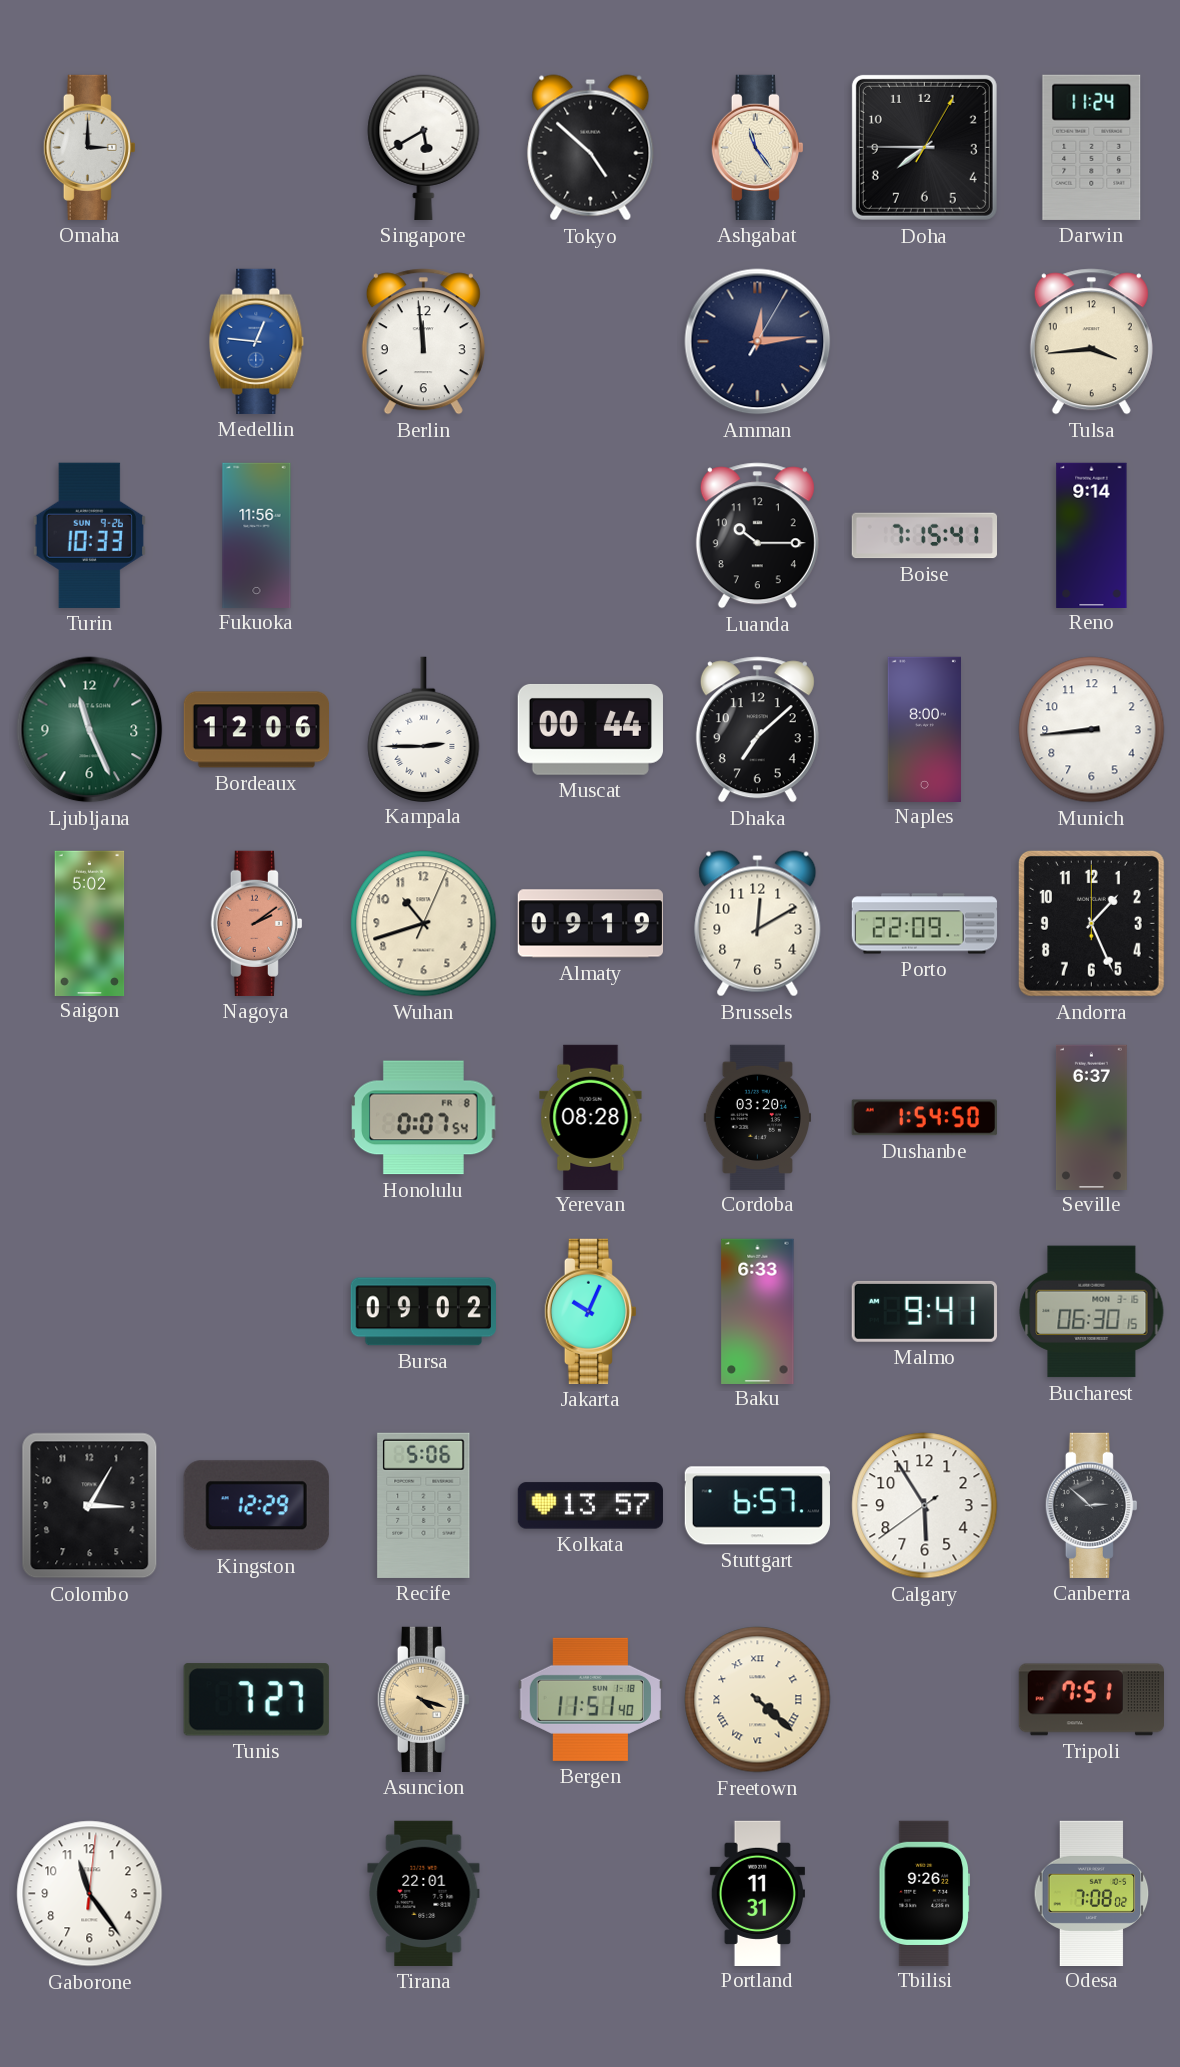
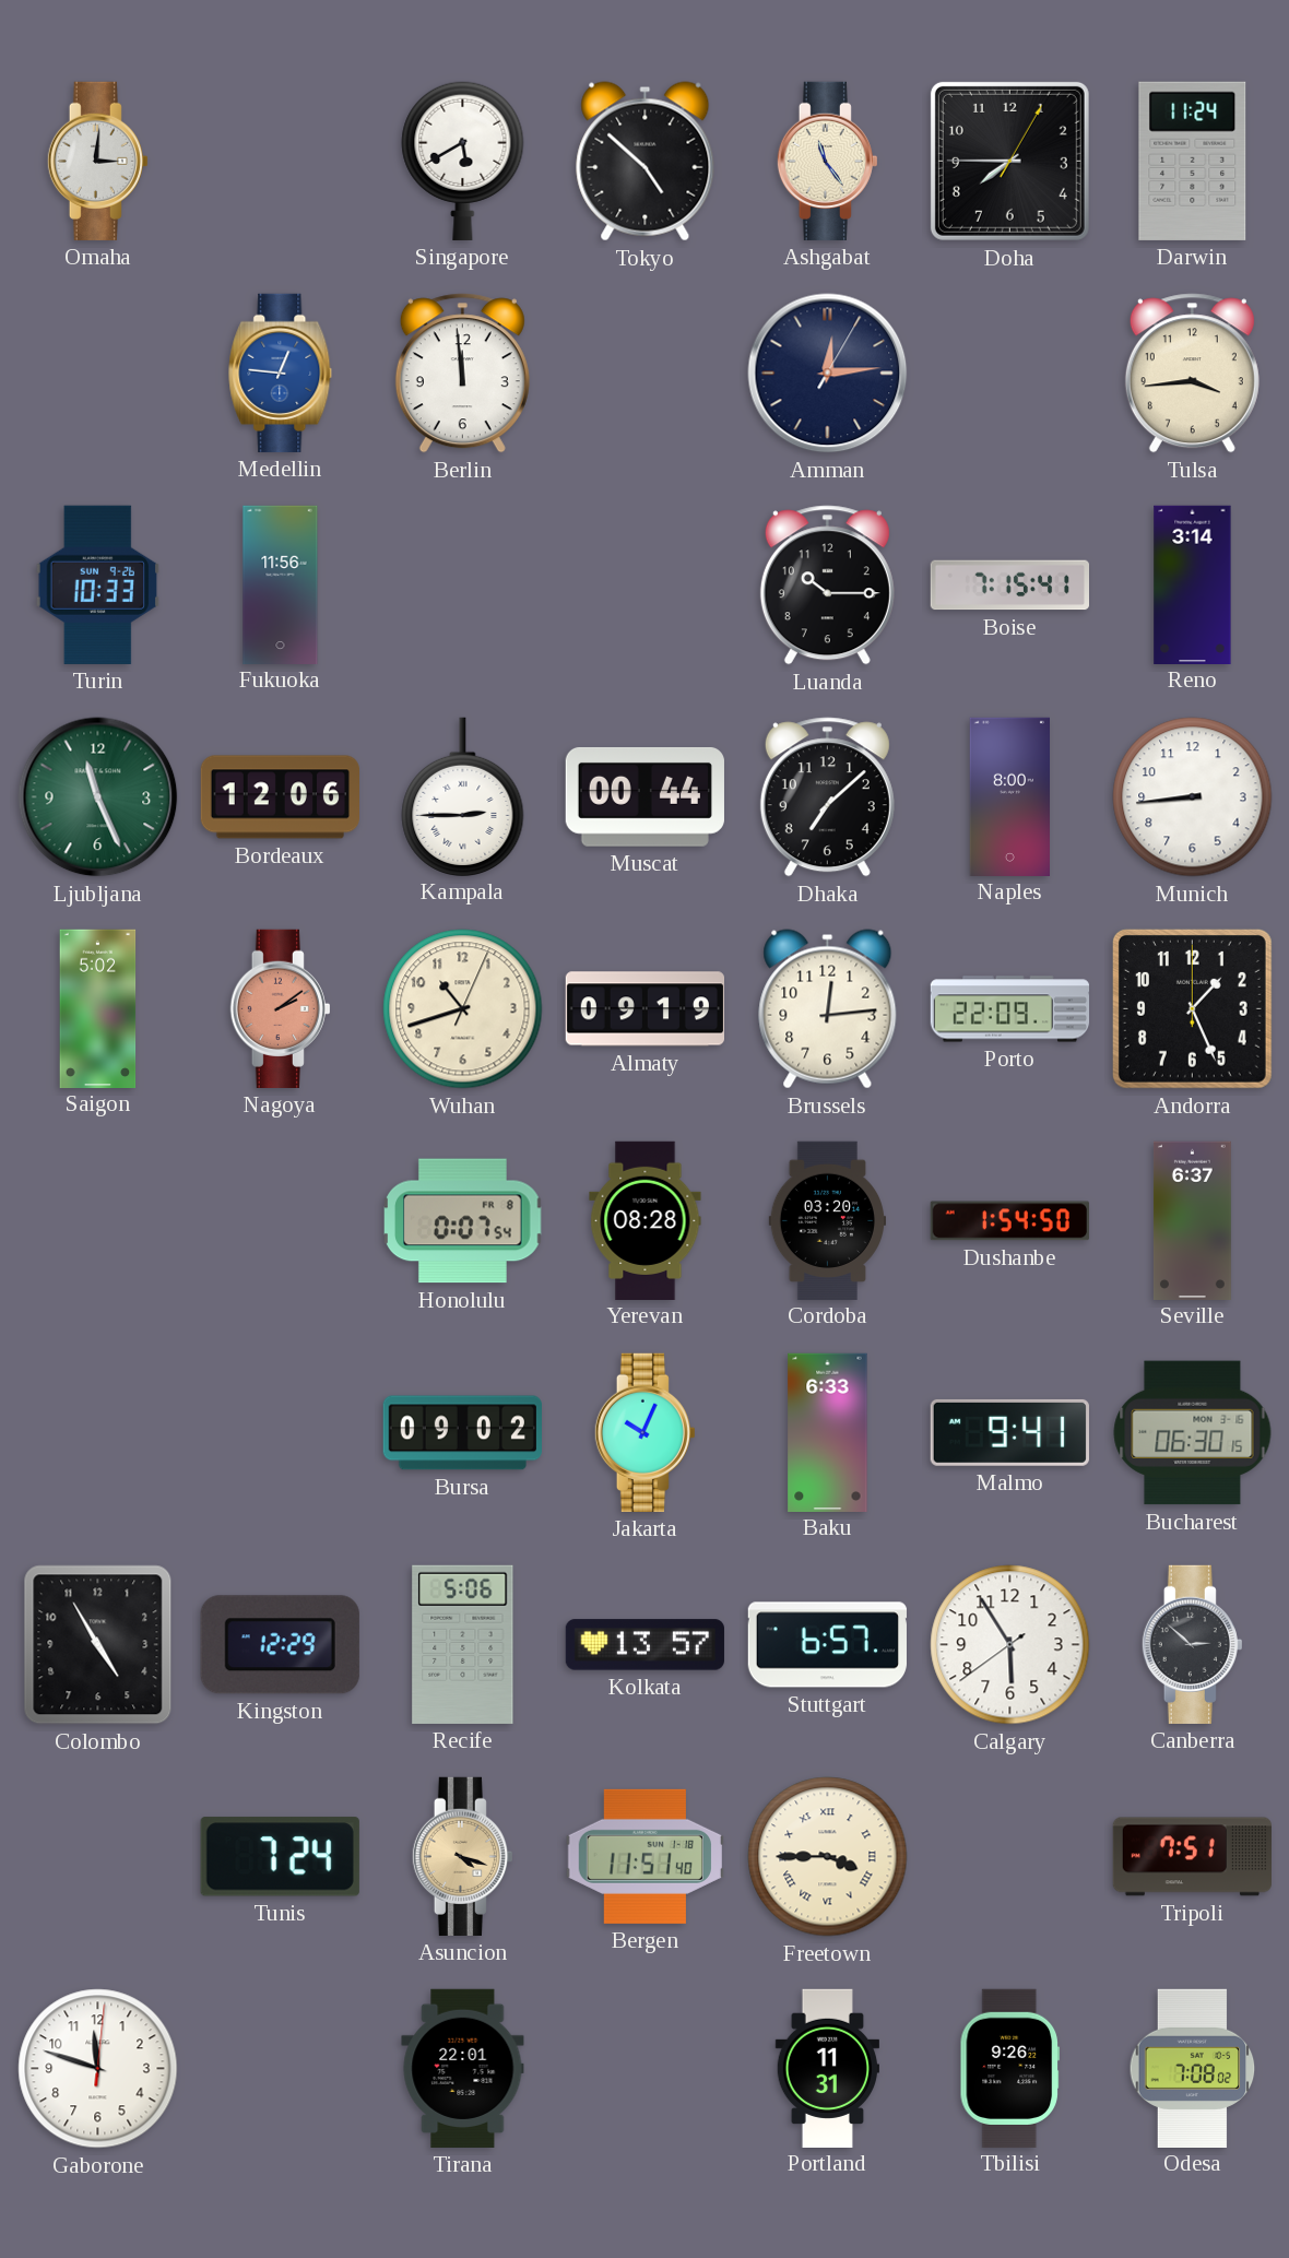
Omaha: 3:00 -> 3:01 (97, 161)
Reno: 9:14 -> 3:14 (1193, 584)
Brussels: 12:10 -> 12:14 (828, 1009)
Colombo: 3:05 -> 4:55 (98, 1645)
Tunis: 7:27 -> 7:24 (280, 1857)
Freetown: 4:22 -> 3:45 (828, 1857)
Gaborone: 11:24 -> 11:48 (98, 2069)
